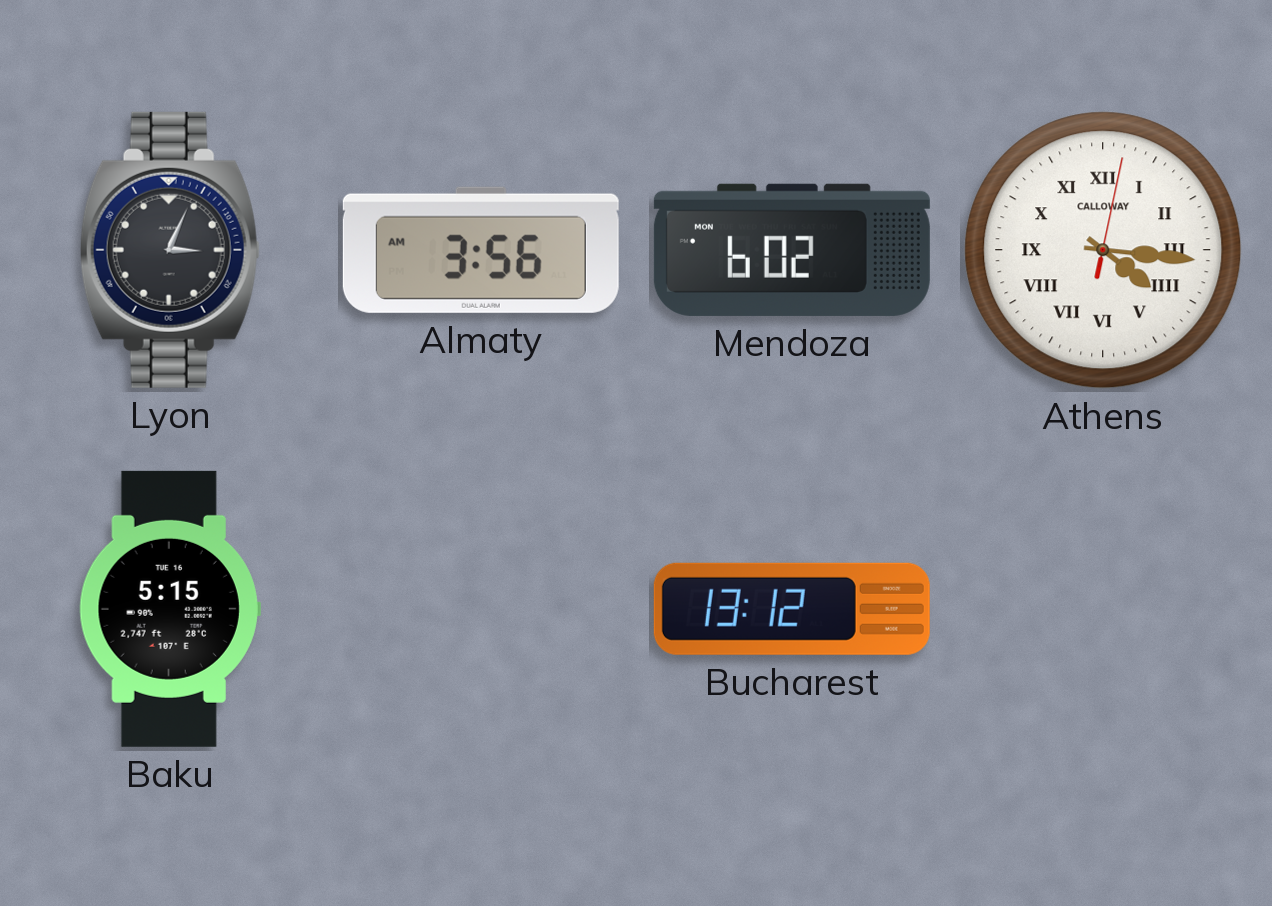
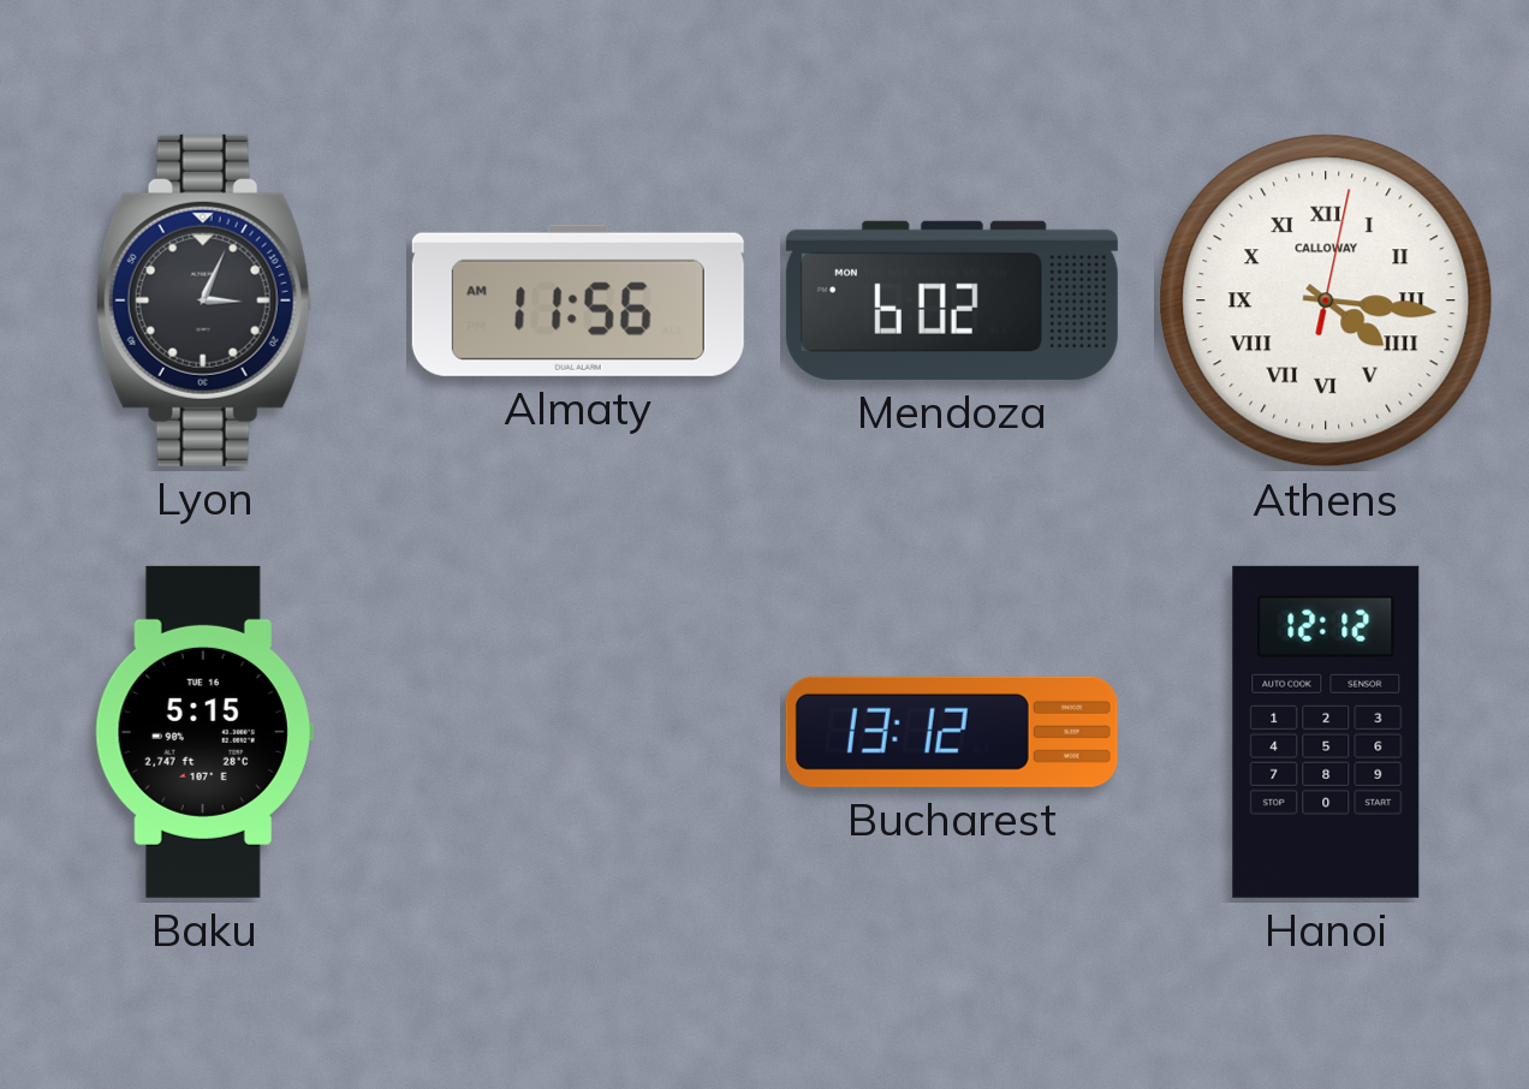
Almaty: 3:56 -> 11:56 (578, 300)
Hanoi: none -> 12:12 (1326, 732)
